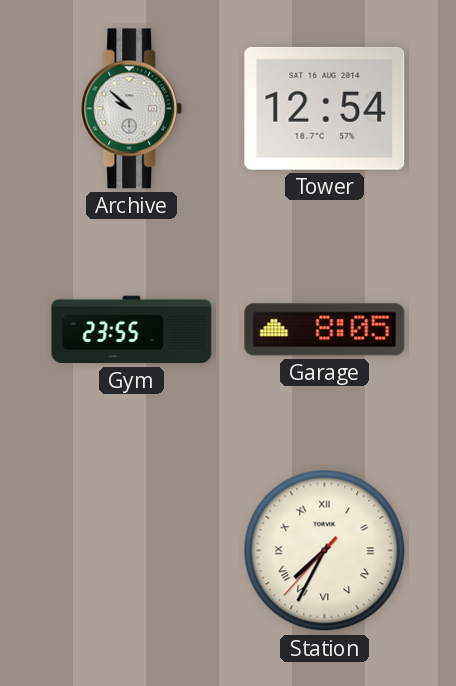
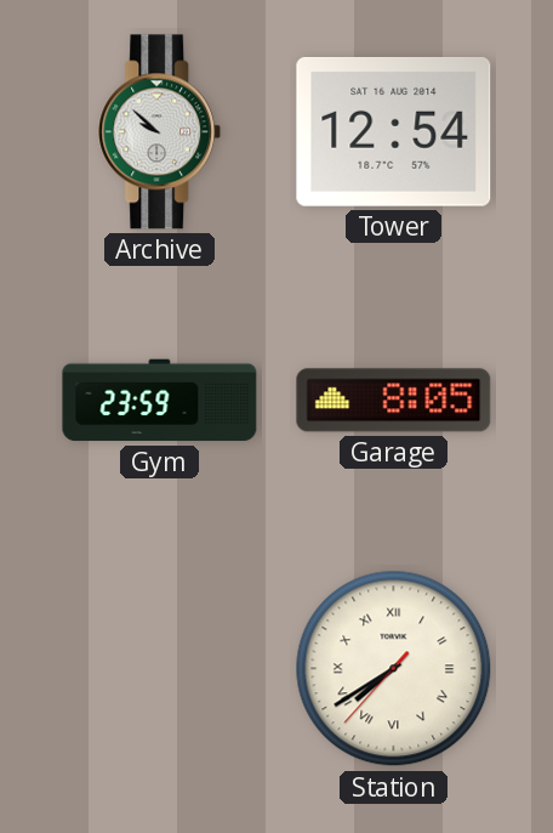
Gym: 23:55 -> 23:59 (160, 401)
Station: 7:34 -> 7:39 (394, 669)
